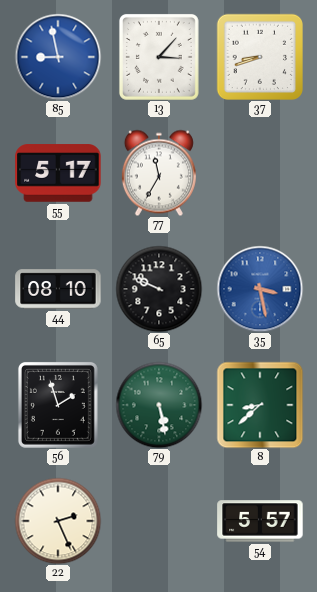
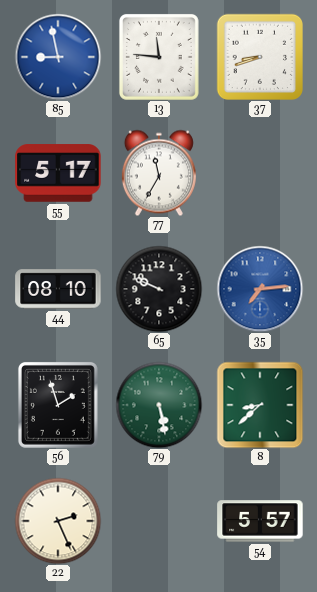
13: 3:07 -> 11:46 (159, 57)
35: 3:28 -> 7:14 (260, 289)
